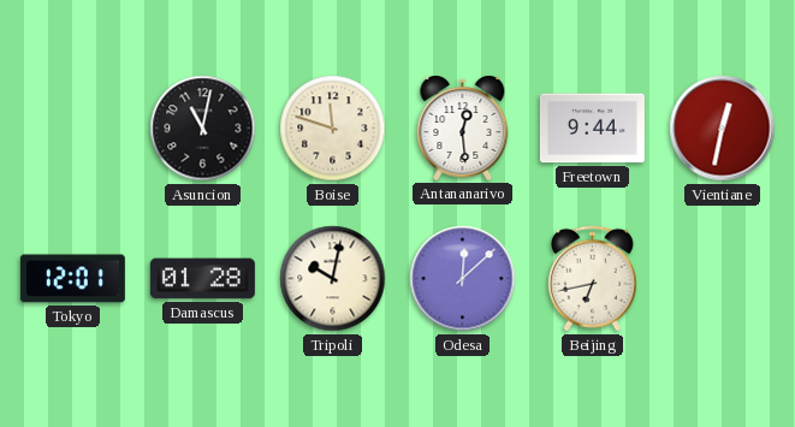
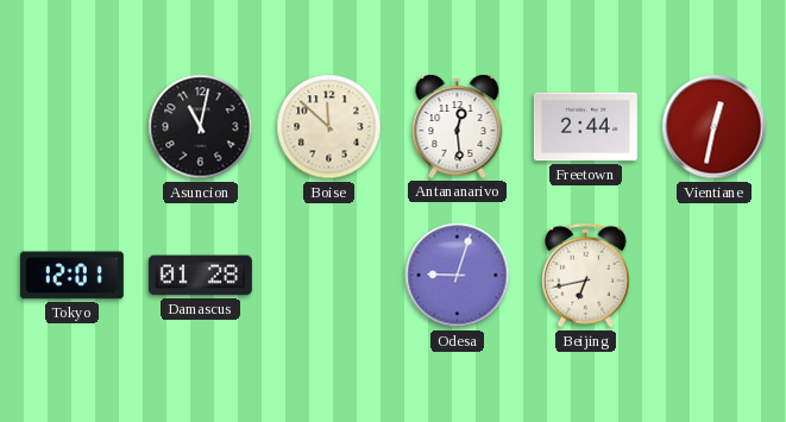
Boise: 11:48 -> 11:52 (329, 127)
Freetown: 9:44 -> 2:44 (585, 127)
Tripoli: 10:02 -> none (333, 279)
Odesa: 12:08 -> 9:03 (458, 276)
